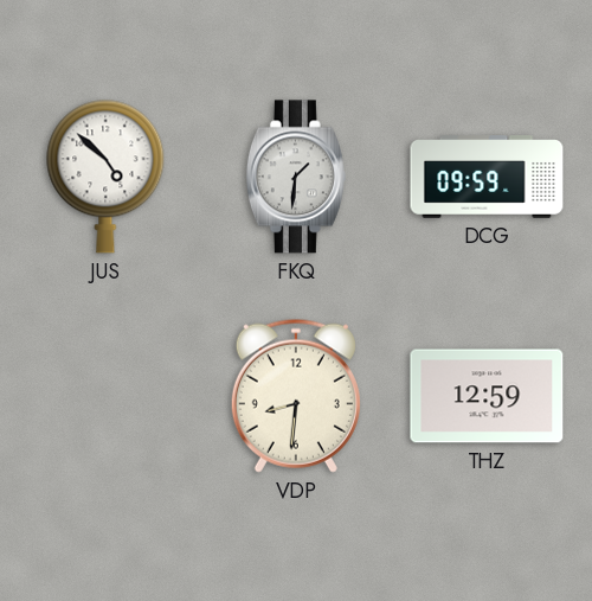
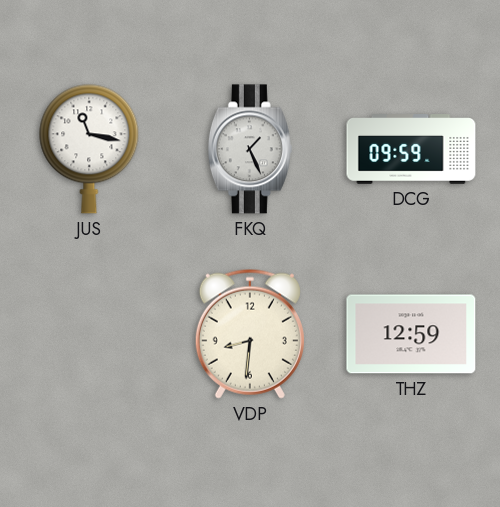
JUS: 4:52 -> 11:17 (89, 149)
FKQ: 1:31 -> 1:26 (250, 149)
